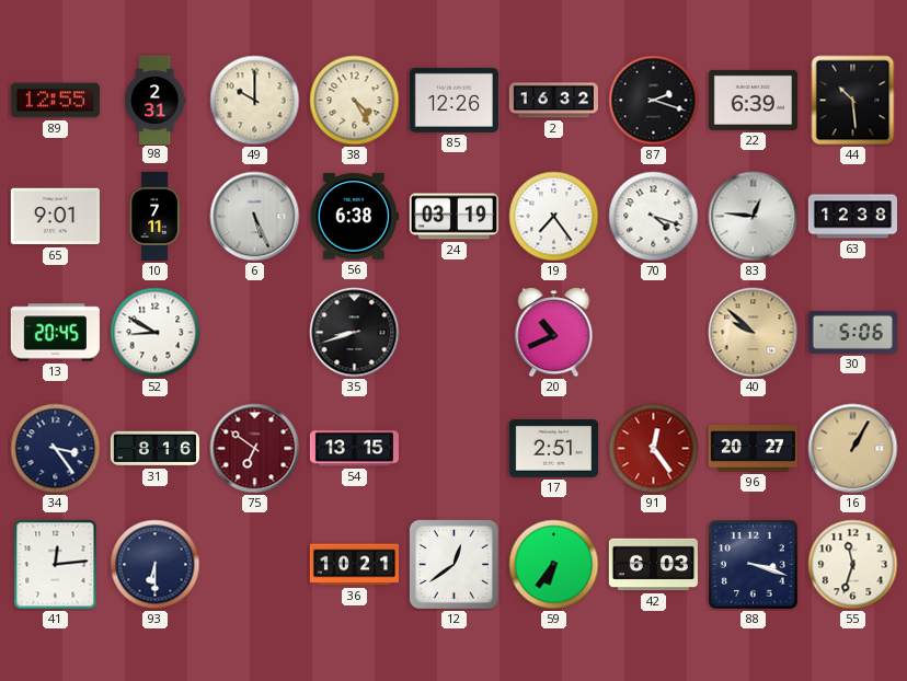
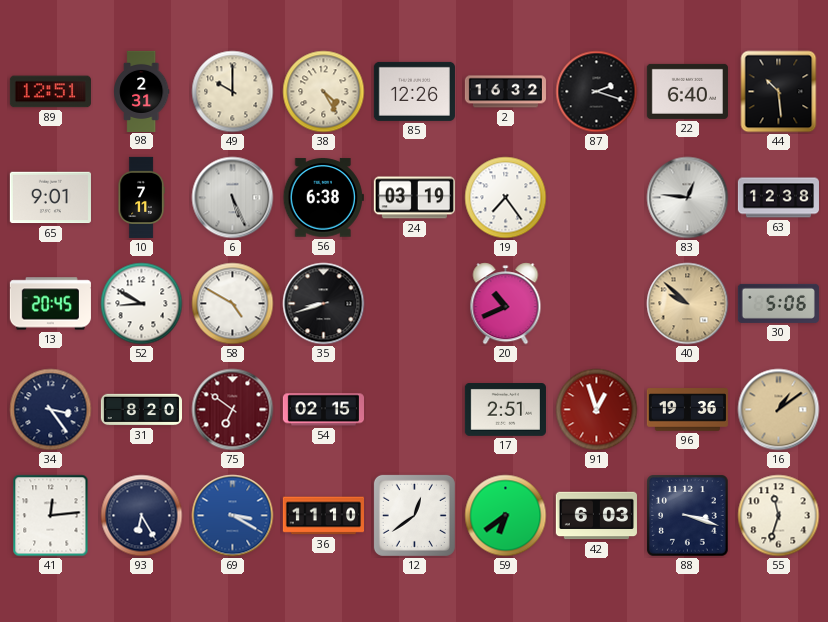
89: 12:55 -> 12:51 (50, 92)
22: 6:39 -> 6:40 (687, 91)
70: 4:18 -> none (654, 217)
58: none -> 4:50 (233, 304)
31: 8:16 -> 8:20 (141, 410)
54: 13:15 -> 02:15 (323, 410)
91: 12:24 -> 12:57 (597, 410)
96: 20:27 -> 19:36 (687, 410)
16: 1:05 -> 1:09 (779, 410)
93: 6:30 -> 6:25 (142, 516)
69: none -> 3:20 (233, 516)
36: 10:21 -> 11:10 (323, 516)
59: 6:36 -> 6:39 (506, 516)
